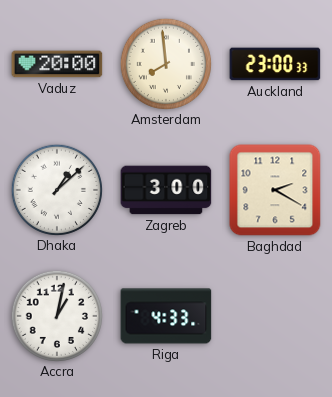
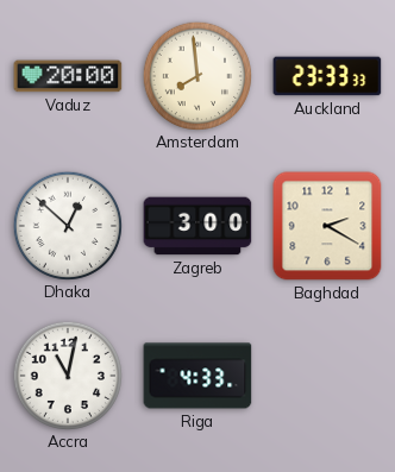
Auckland: 23:00 -> 23:33 (327, 76)
Dhaka: 1:08 -> 12:52 (67, 225)
Accra: 1:02 -> 11:02 (67, 375)
